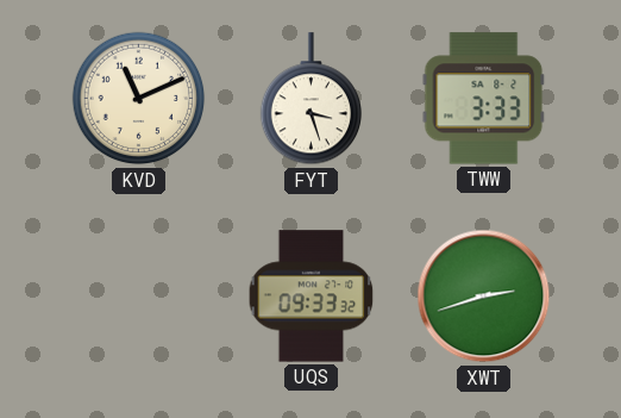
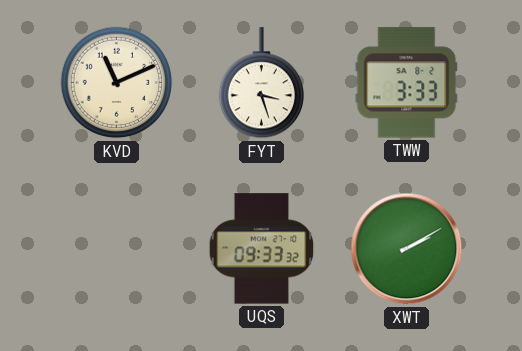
XWT: 2:42 -> 2:10 (407, 249)
